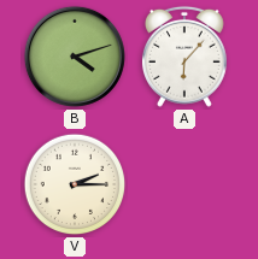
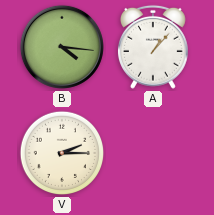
B: 4:12 -> 4:16 (62, 47)
A: 6:07 -> 1:07 (153, 47)
